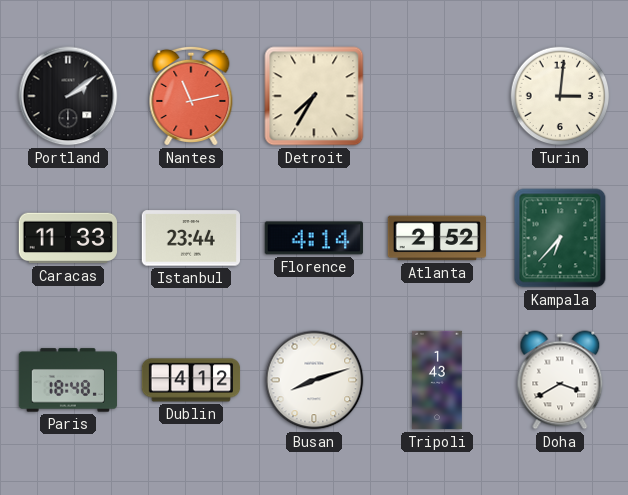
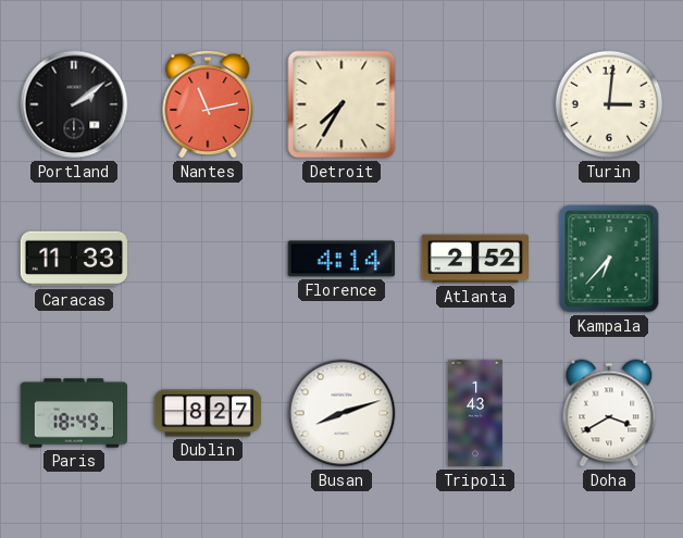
Istanbul: 23:44 -> none (190, 238)
Paris: 18:48 -> 18:49 (73, 413)
Dublin: 4:12 -> 8:27 (208, 413)
